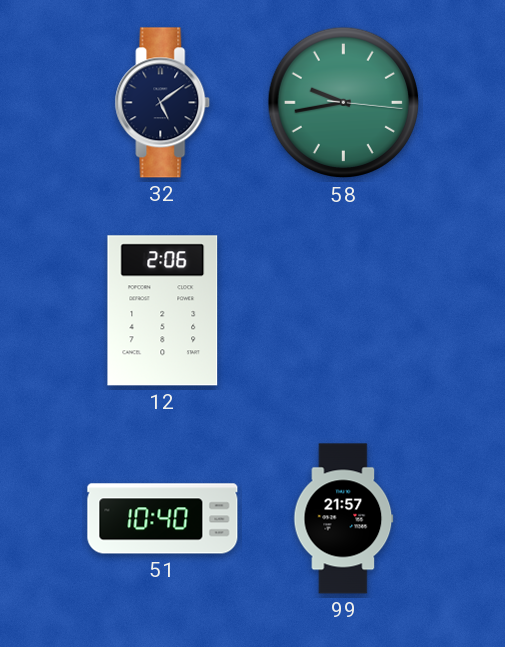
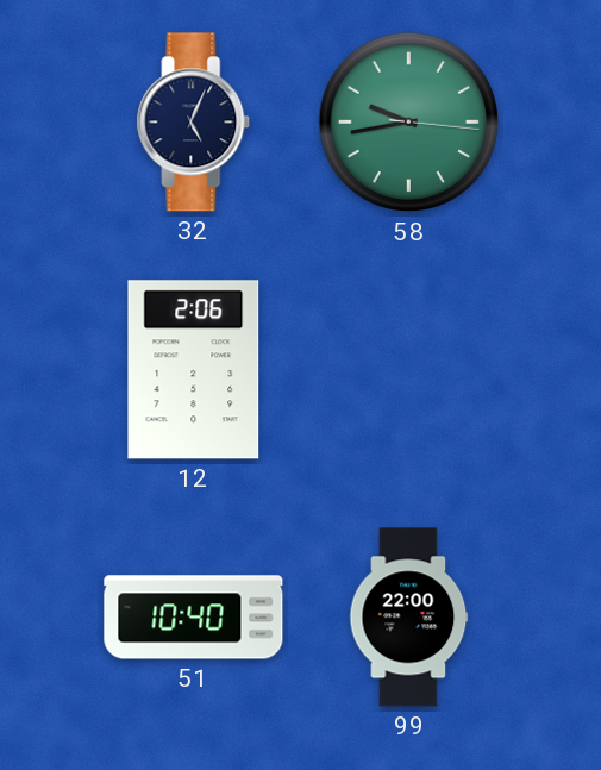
32: 5:09 -> 5:04 (194, 123)
99: 21:57 -> 22:00 (409, 618)
